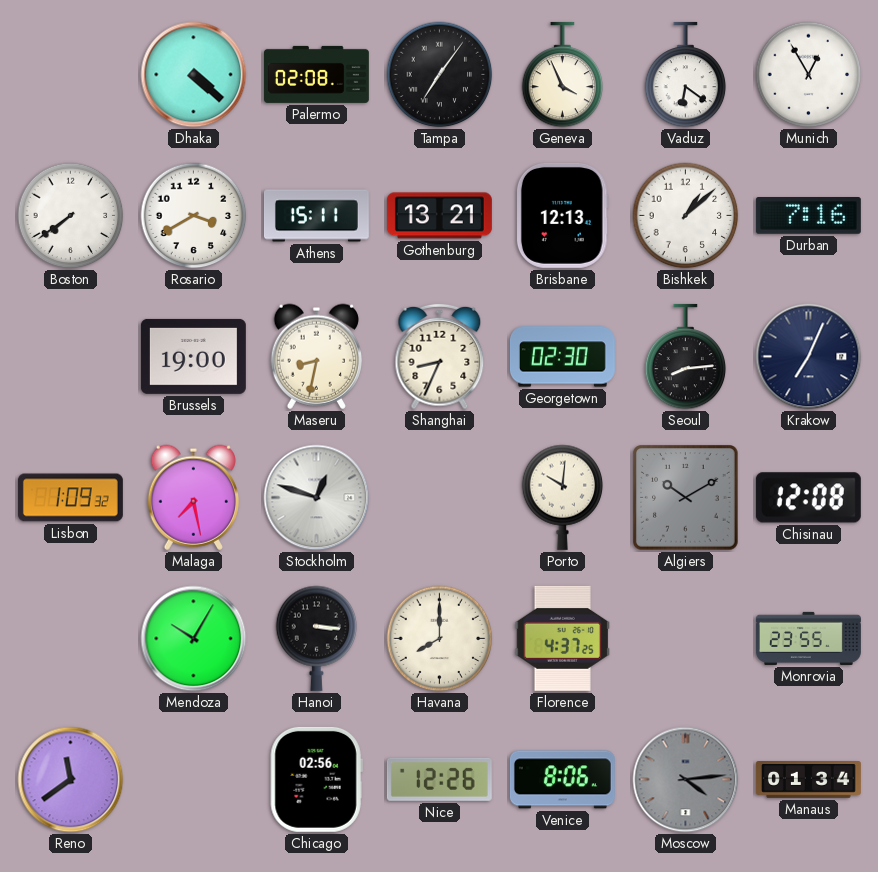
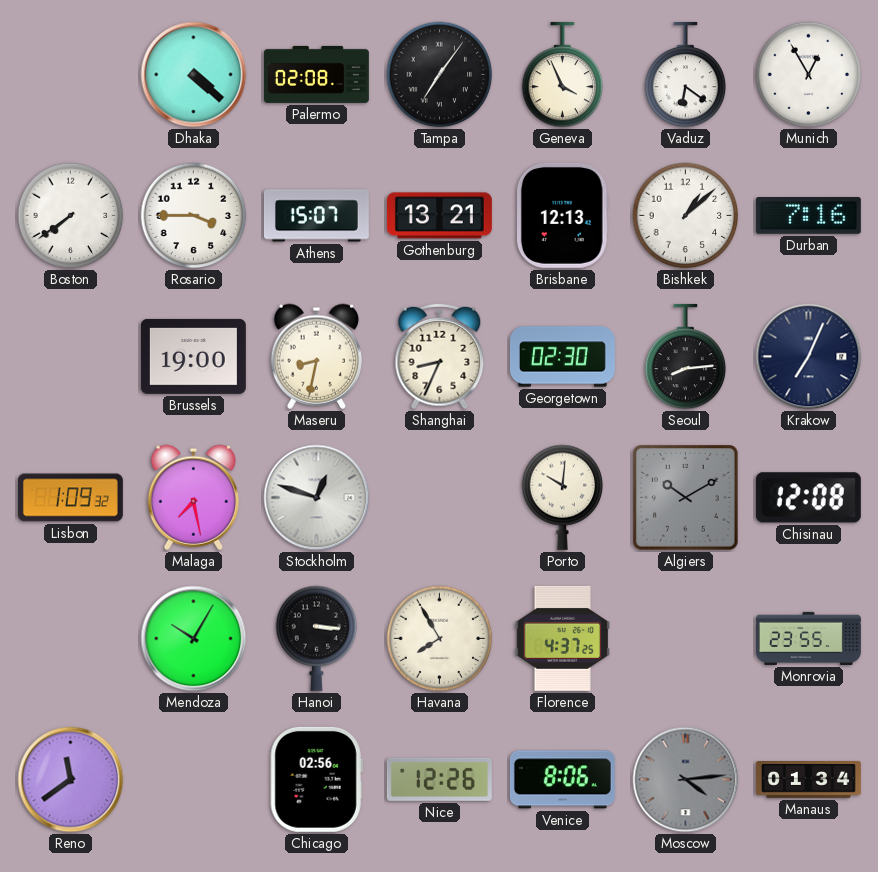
Rosario: 3:40 -> 3:45 (194, 216)
Athens: 15:11 -> 15:07 (316, 216)
Havana: 8:00 -> 7:55 (440, 639)
